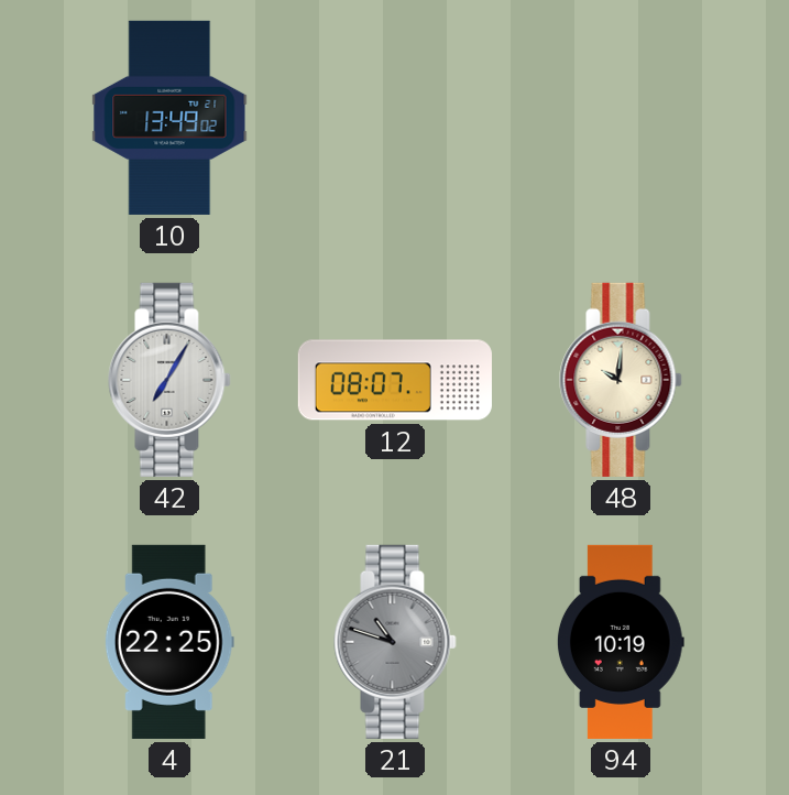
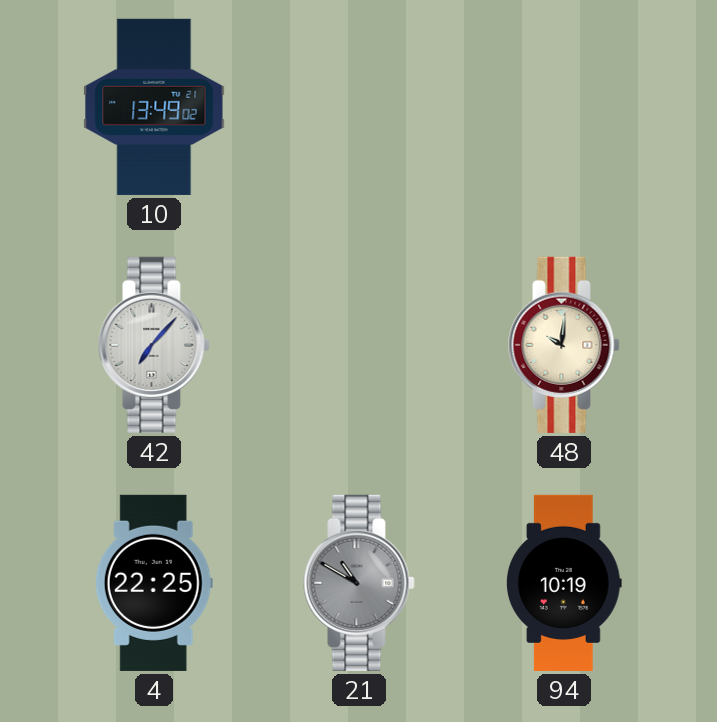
42: 7:05 -> 7:07 (154, 345)
12: 08:07 -> none (395, 380)
21: 10:48 -> 10:50 (359, 583)
